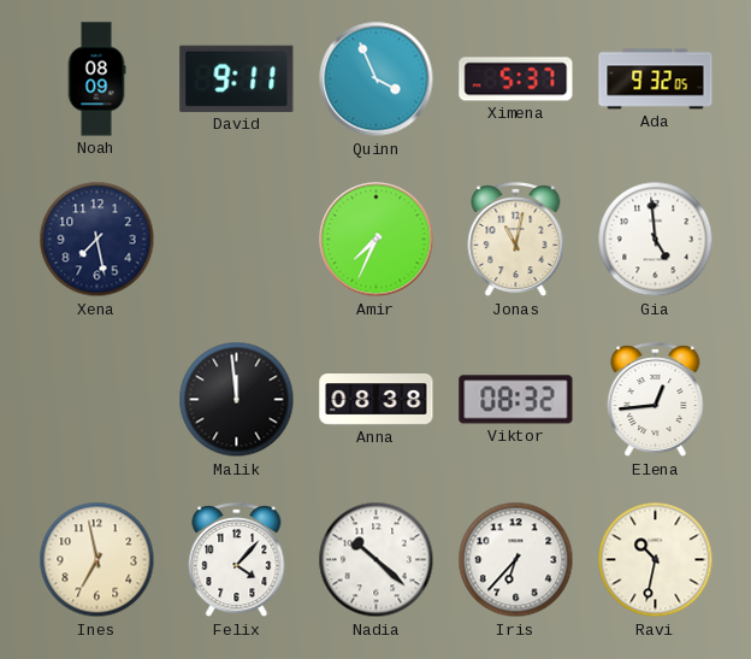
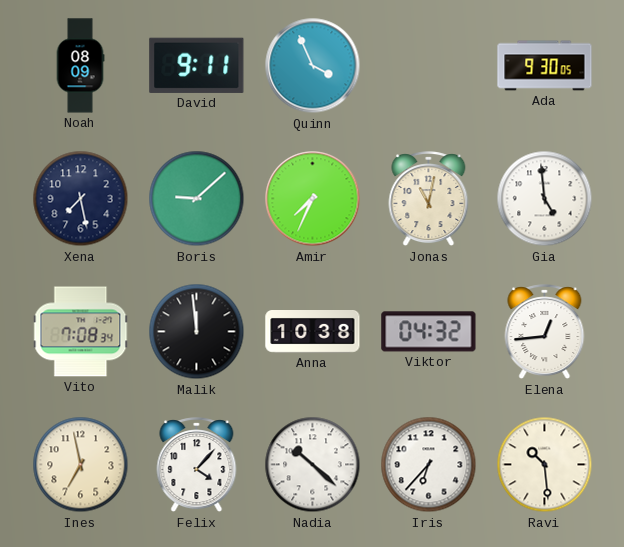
Ximena: 5:37 -> none (516, 80)
Ada: 9:32 -> 9:30 (545, 66)
Boris: none -> 9:08 (197, 199)
Vito: none -> 7:08 (81, 332)
Anna: 08:38 -> 10:38 (313, 332)
Viktor: 08:32 -> 04:32 (429, 332)
Ravi: 10:32 -> 10:29 (545, 465)
